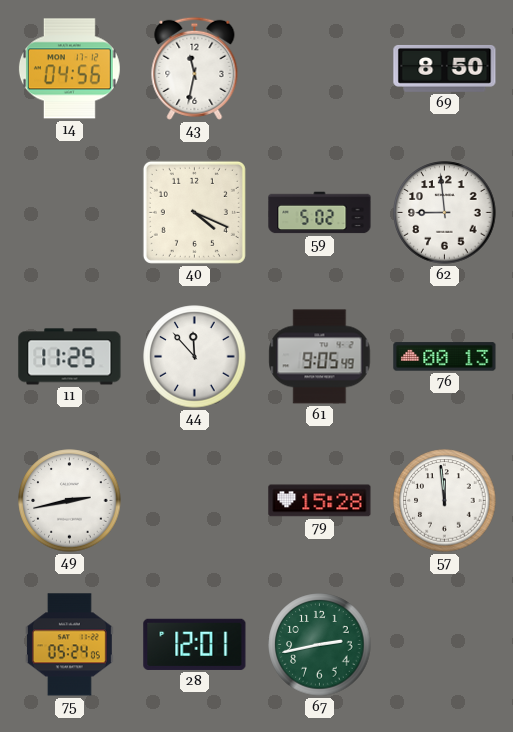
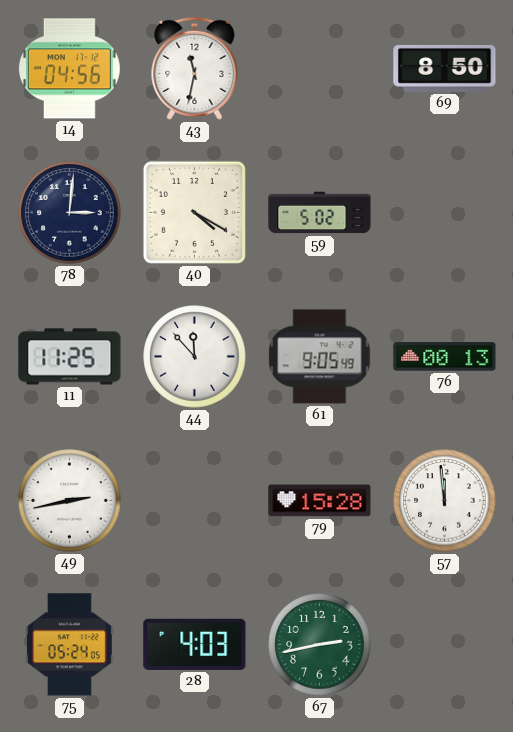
78: none -> 3:01 (70, 213)
40: 4:19 -> 4:20 (194, 212)
62: 8:59 -> none (445, 213)
28: 12:01 -> 4:03 (195, 644)
